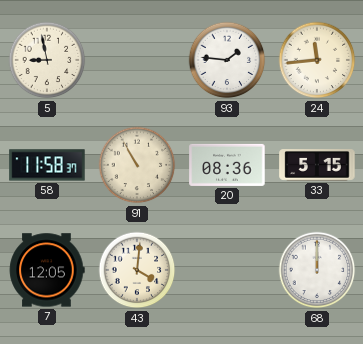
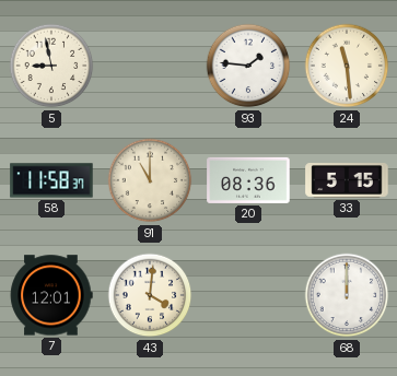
24: 11:44 -> 11:29 (347, 66)
91: 10:55 -> 11:00 (150, 180)
7: 12:05 -> 12:01 (51, 295)
